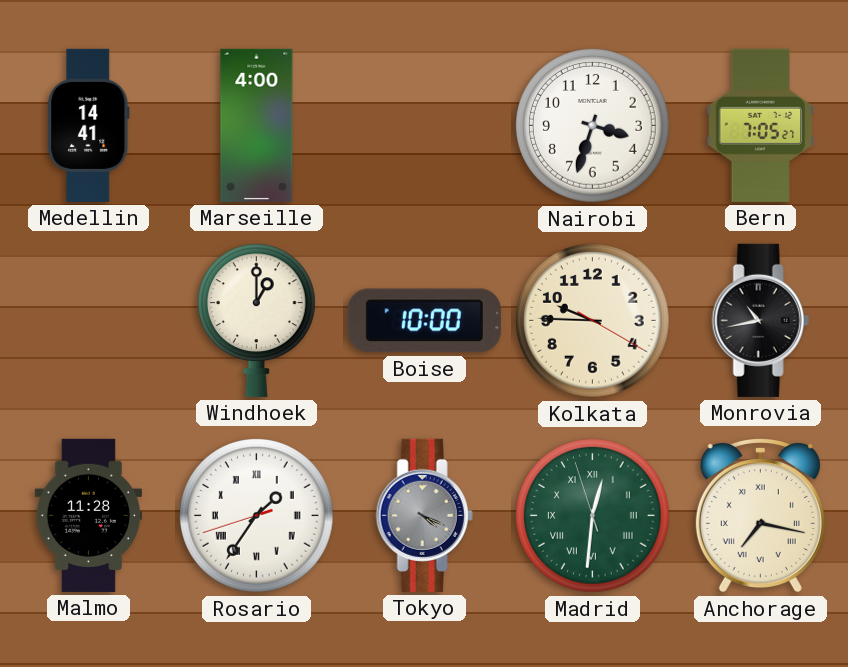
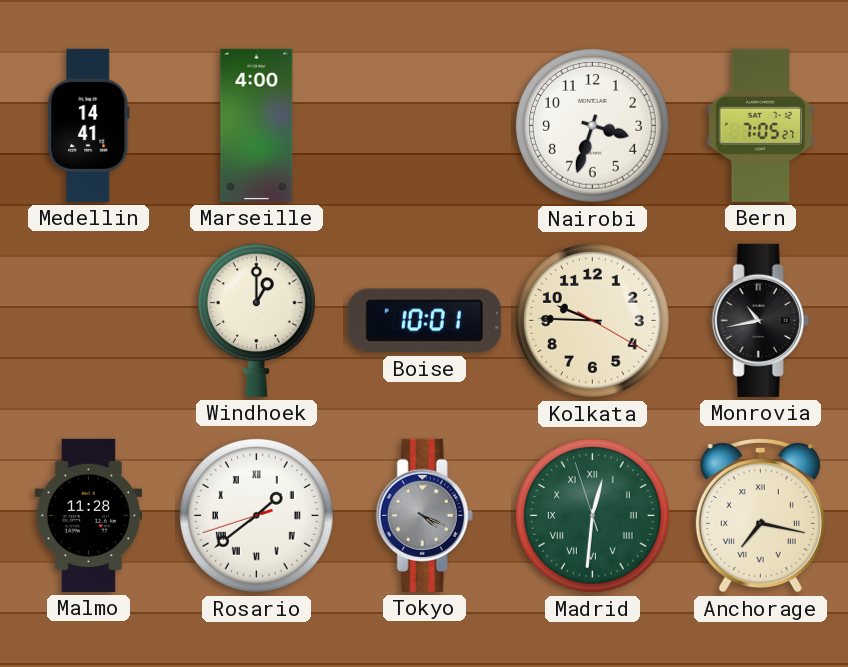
Boise: 10:00 -> 10:01 (424, 321)
Rosario: 1:35 -> 1:38 (257, 516)
